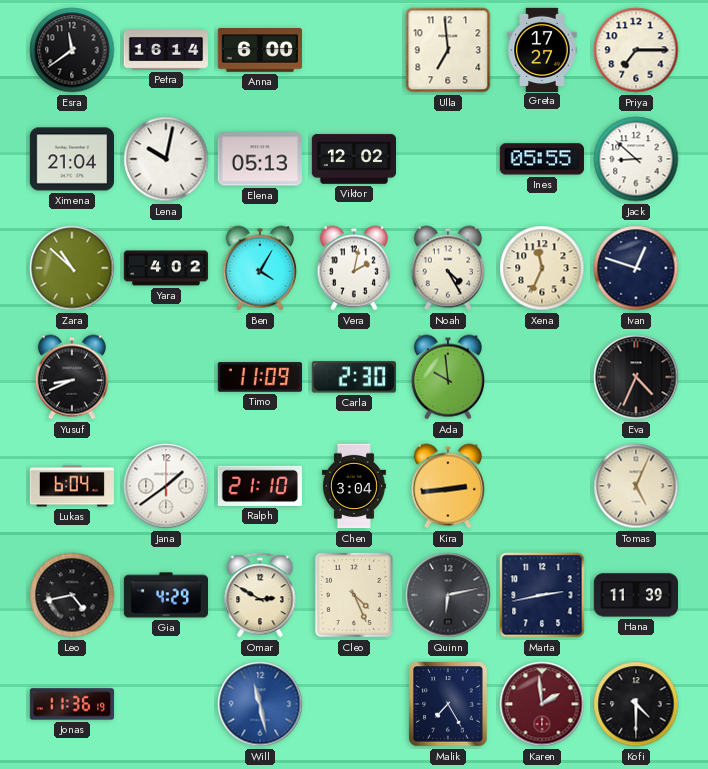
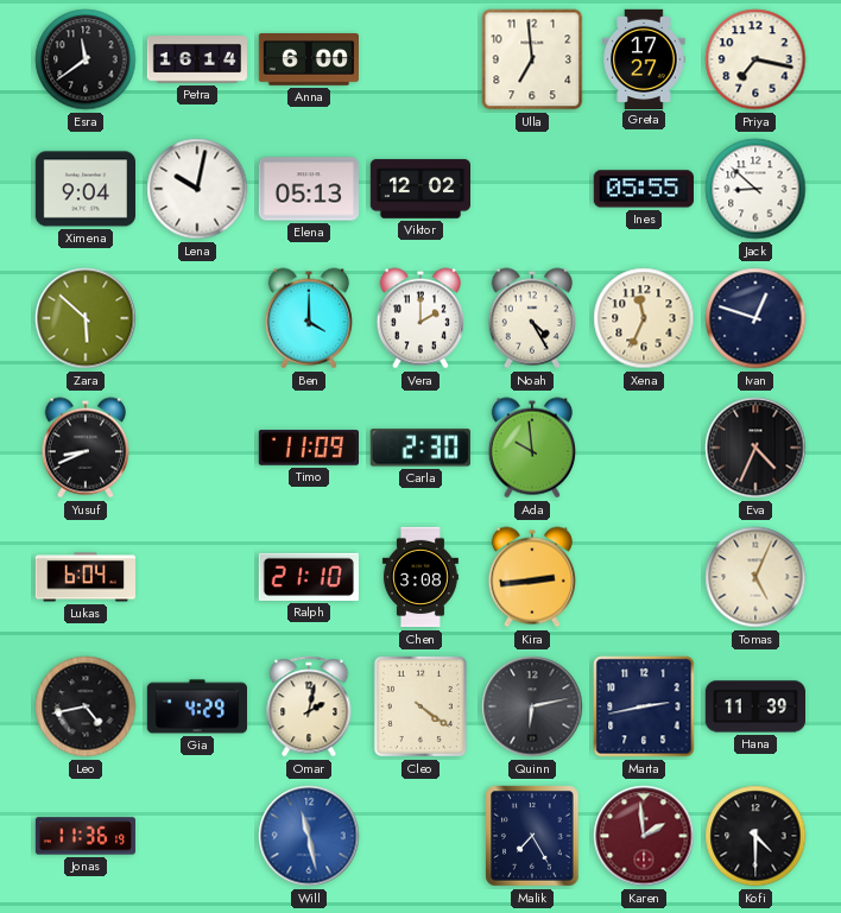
Priya: 7:15 -> 7:17 (755, 59)
Ximena: 21:04 -> 9:04 (84, 189)
Zara: 10:52 -> 5:52 (86, 318)
Yara: 4:02 -> none (166, 268)
Ben: 4:05 -> 4:00 (309, 318)
Vera: 2:02 -> 2:00 (420, 318)
Jana: 1:39 -> none (166, 486)
Chen: 3:04 -> 3:08 (420, 577)
Omar: 2:50 -> 2:02 (309, 706)
Cleo: 4:26 -> 4:21 (420, 706)
